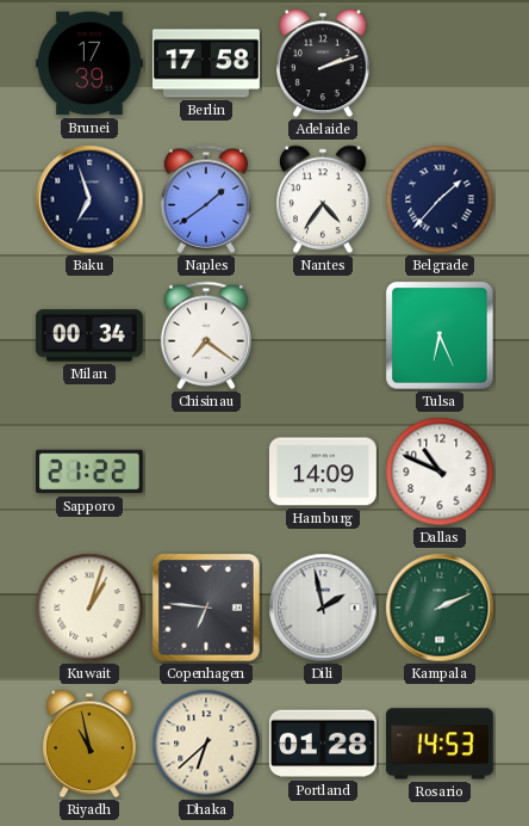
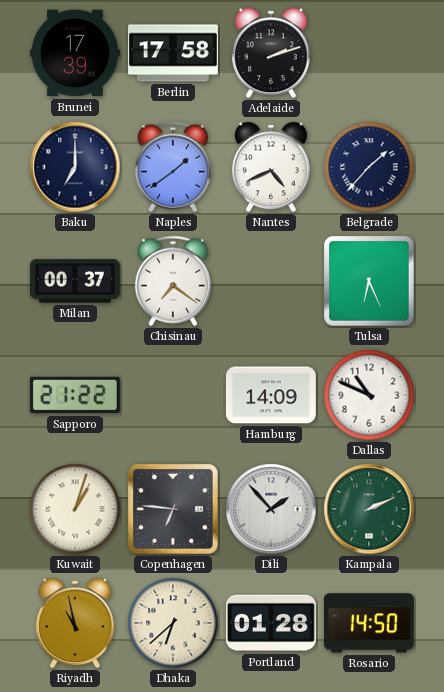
Baku: 6:57 -> 7:00 (75, 167)
Nantes: 4:36 -> 4:41 (272, 167)
Milan: 00:34 -> 00:37 (75, 281)
Dili: 1:58 -> 1:53 (271, 509)
Rosario: 14:53 -> 14:50 (370, 623)
